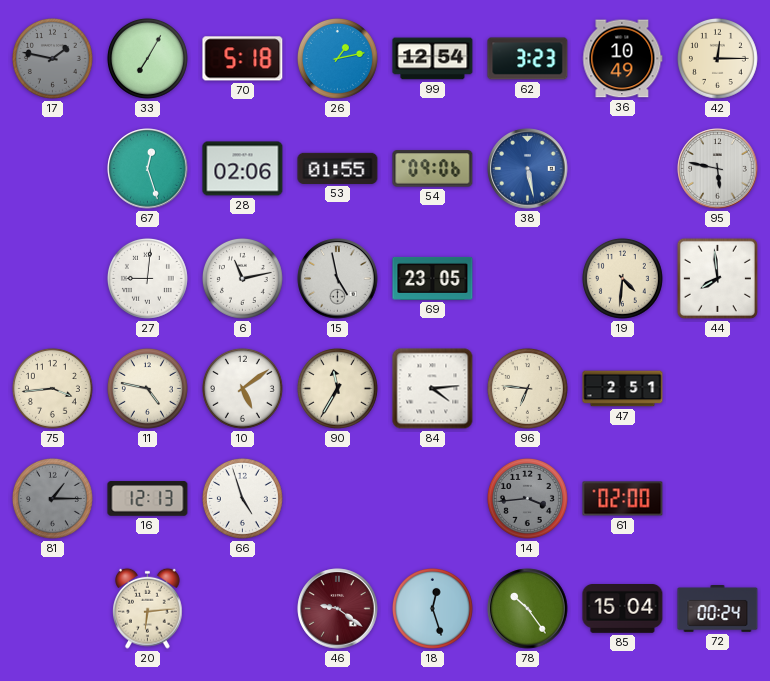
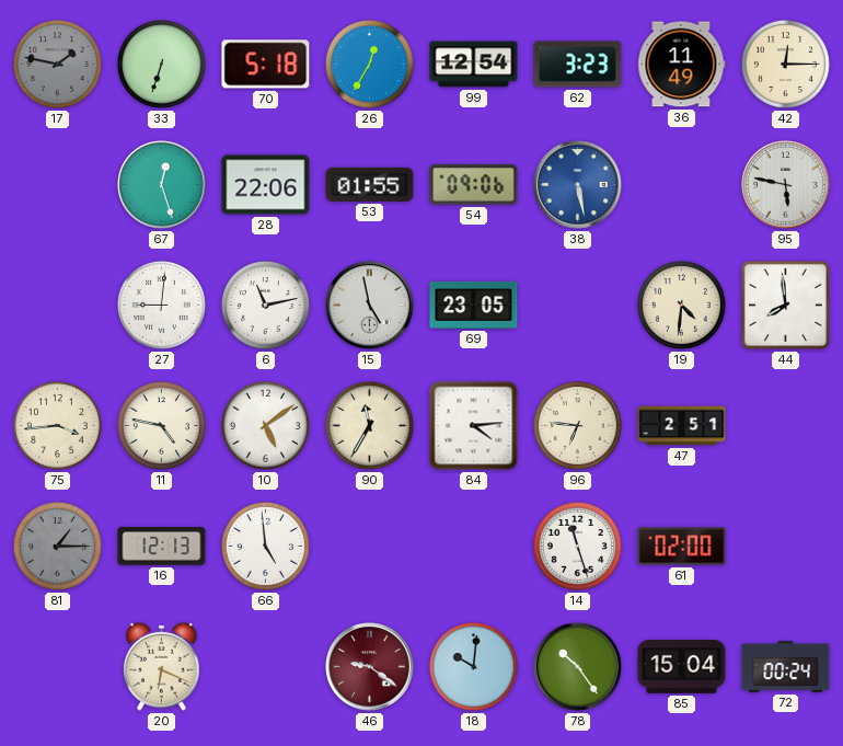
33: 7:05 -> 6:33 (161, 64)
26: 1:13 -> 12:35 (369, 64)
36: 10:49 -> 11:49 (682, 65)
28: 02:06 -> 22:06 (266, 185)
66: 4:57 -> 4:59 (265, 546)
14: 3:44 -> 11:27 (577, 546)
14 dial: grey -> white (577, 546)
20: 6:14 -> 6:19 (162, 666)
18: 12:27 -> 10:01 (473, 666)
